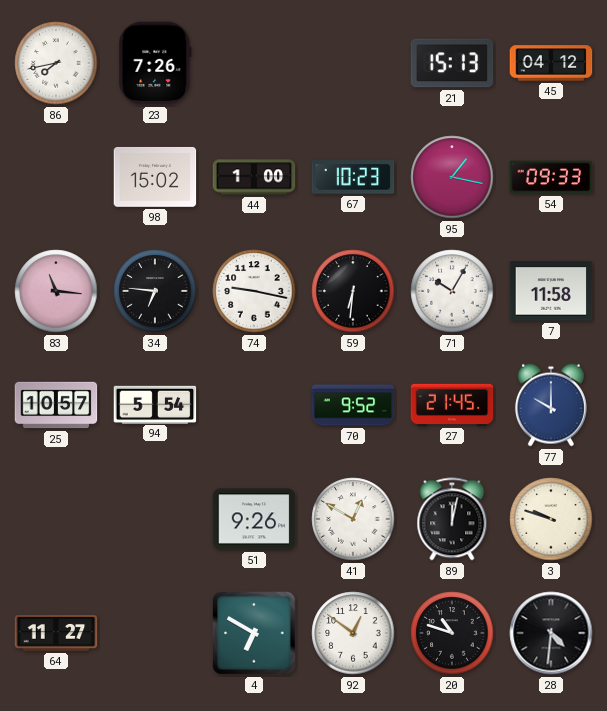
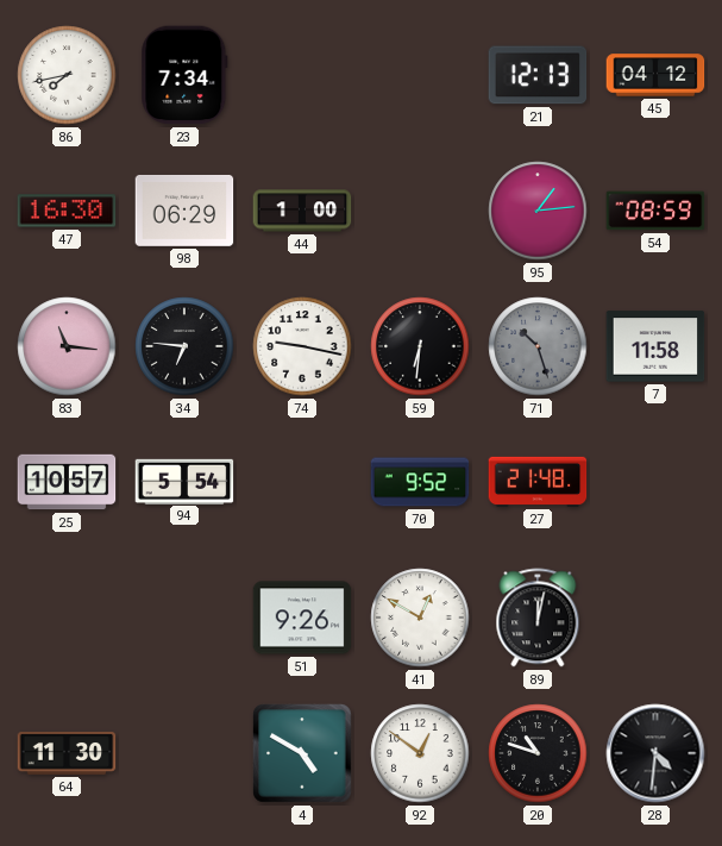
23: 7:26 -> 7:34 (184, 75)
21: 15:13 -> 12:13 (538, 75)
47: none -> 16:30 (67, 211)
98: 15:02 -> 06:29 (184, 211)
67: 10:23 -> none (353, 177)
95: 1:17 -> 1:14 (538, 211)
54: 09:33 -> 08:59 (655, 211)
71: 10:05 -> 10:27 (538, 346)
71 dial: white -> grey (538, 346)
27: 21:45 -> 21:48 (538, 482)
77: 10:00 -> none (551, 405)
3: 9:48 -> none (551, 519)
64: 11:27 -> 11:30 (67, 753)
4: 6:50 -> 4:50 (302, 753)
